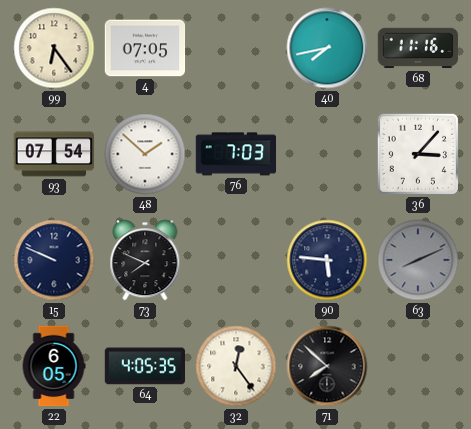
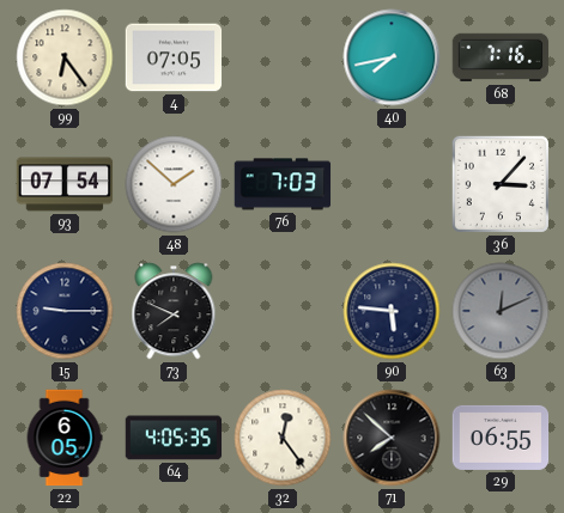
68: 11:16 -> 7:16 (501, 57)
15: 9:49 -> 9:15 (65, 311)
63: 8:11 -> 12:11 (501, 311)
29: none -> 06:55 (501, 438)
